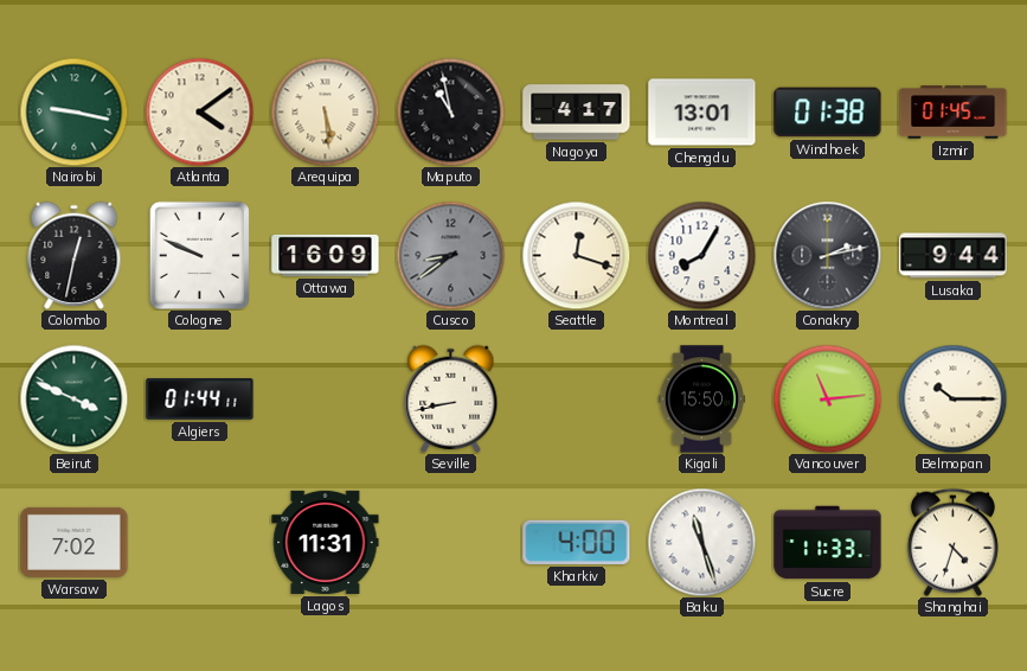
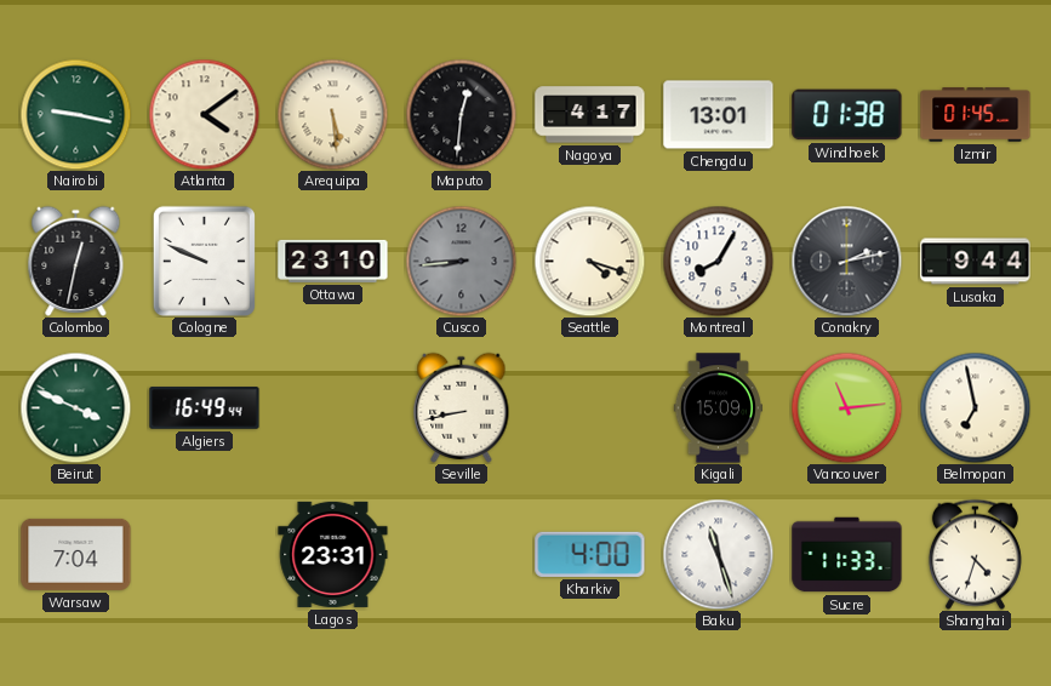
Maputo: 10:58 -> 12:31 (461, 114)
Ottawa: 16:09 -> 23:10 (333, 261)
Cusco: 8:39 -> 8:44 (461, 261)
Seattle: 12:18 -> 4:18 (589, 261)
Algiers: 01:44 -> 16:49 (205, 408)
Kigali: 15:50 -> 15:09 (718, 408)
Belmopan: 10:15 -> 6:58 (975, 407)
Warsaw: 7:02 -> 7:04 (76, 554)
Lagos: 11:31 -> 23:31 (333, 554)
